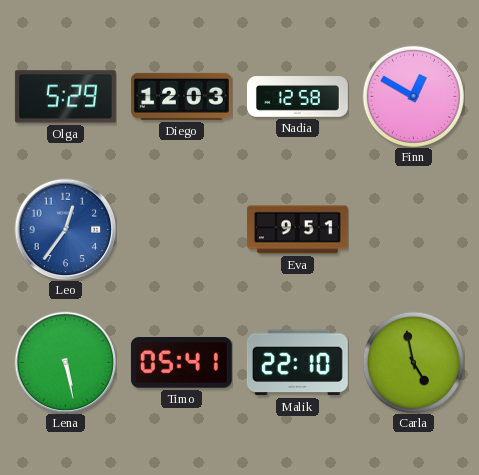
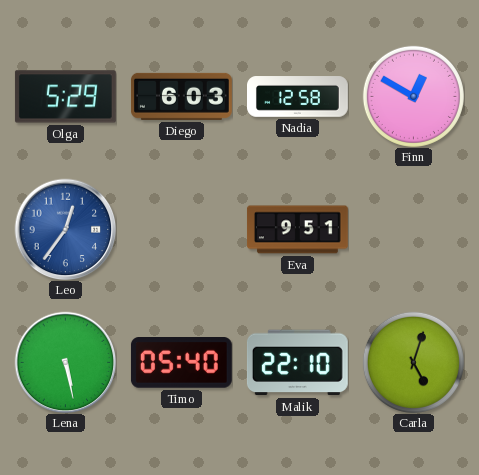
Diego: 12:03 -> 6:03 (181, 96)
Timo: 05:41 -> 05:40 (181, 363)
Carla: 4:58 -> 5:03 (413, 362)
